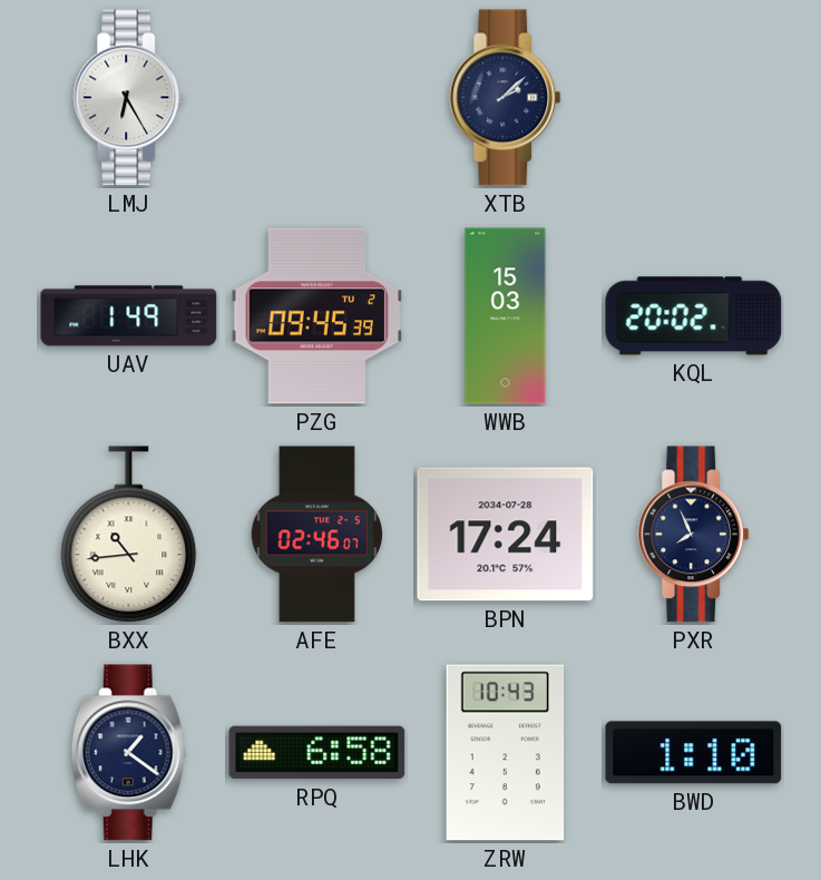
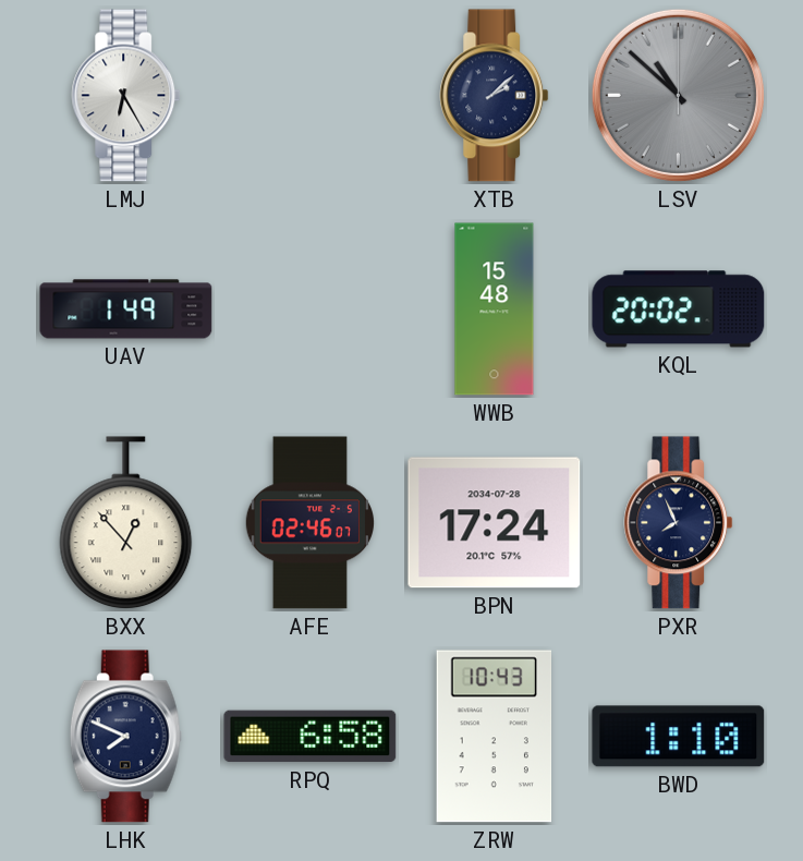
LSV: none -> 10:52 (678, 95)
PZG: 09:45 -> none (317, 316)
WWB: 15:03 -> 15:48 (495, 310)
BXX: 10:44 -> 12:53 (126, 523)
LHK: 1:21 -> 7:49 (125, 737)
